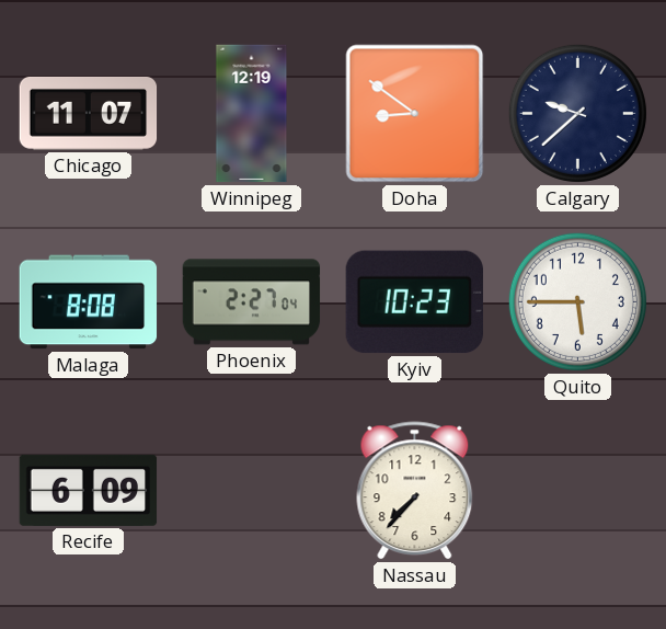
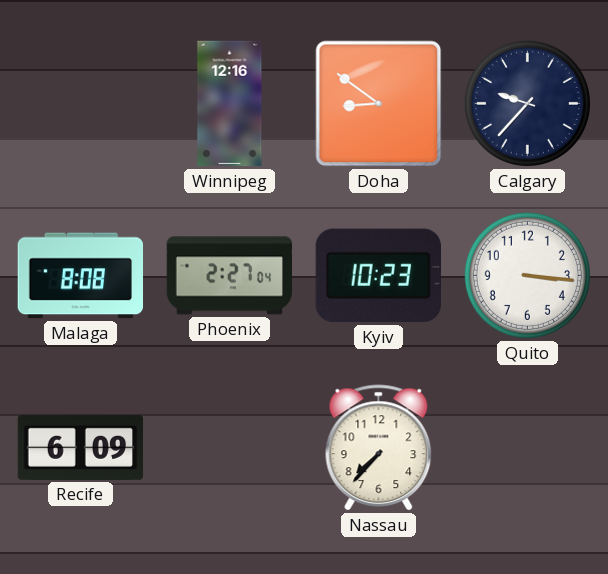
Chicago: 11:07 -> none (89, 113)
Winnipeg: 12:19 -> 12:16 (230, 104)
Calgary: 9:38 -> 9:37 (527, 103)
Quito: 5:45 -> 3:16 (527, 275)
